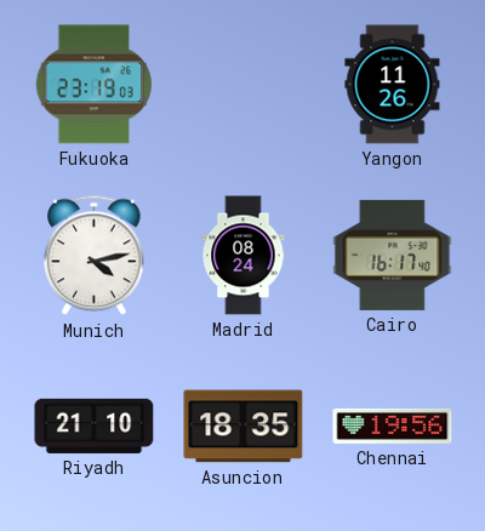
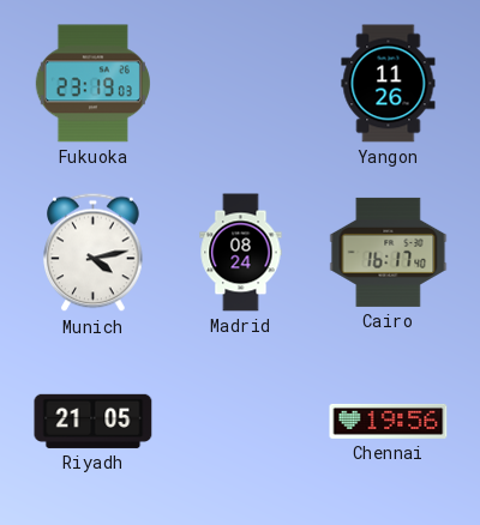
Riyadh: 21:10 -> 21:05 (94, 421)
Asuncion: 18:35 -> none (244, 427)
